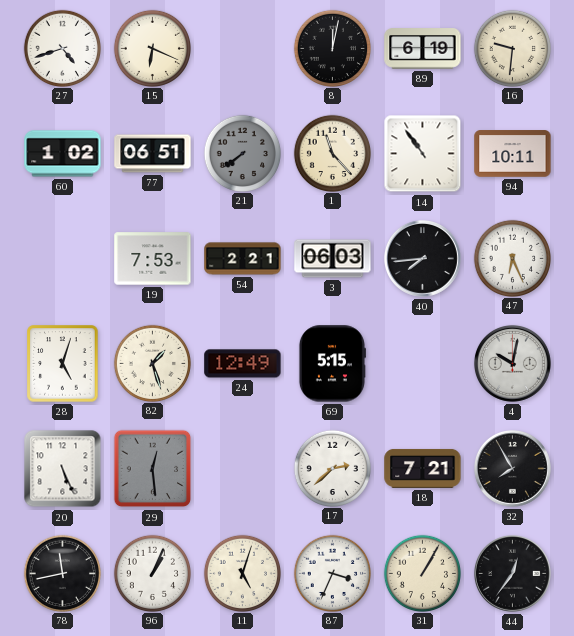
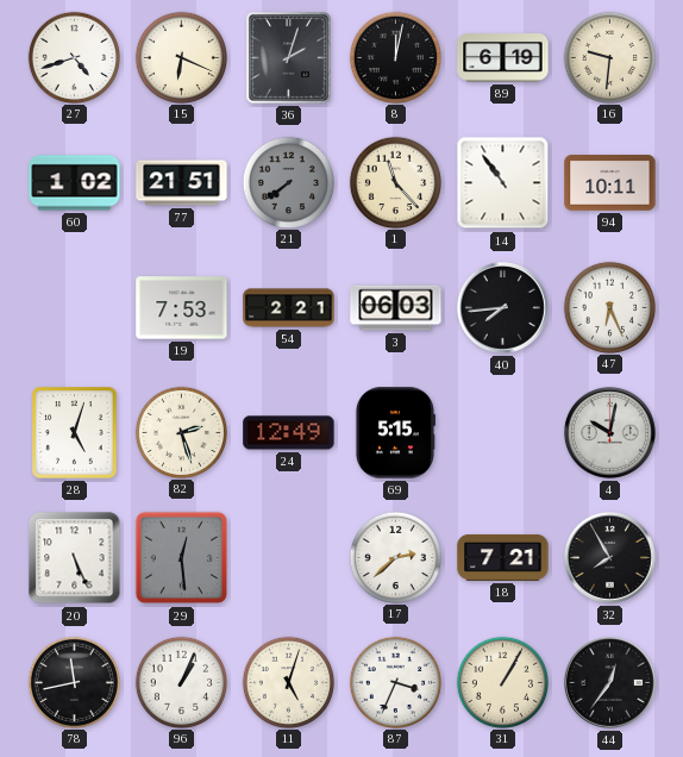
36: none -> 2:03 (288, 57)
77: 06:51 -> 21:51 (182, 183)
82: 1:27 -> 2:27 (181, 432)
